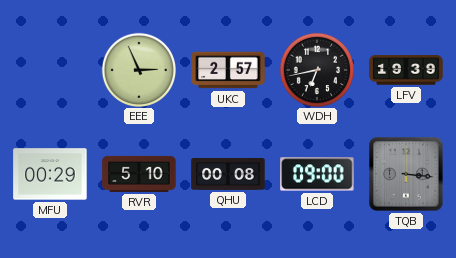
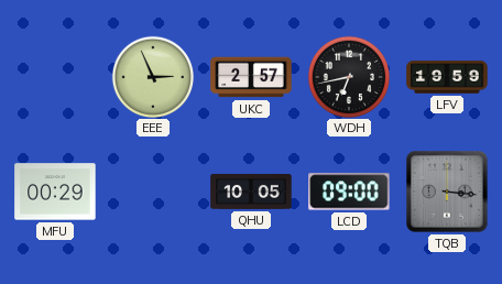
LFV: 19:39 -> 19:59 (447, 77)
RVR: 5:10 -> none (139, 174)
QHU: 00:08 -> 10:05 (251, 193)
